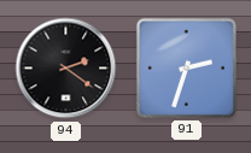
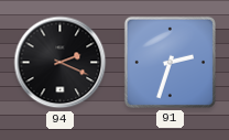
94: 2:21 -> 2:19 (61, 63)
